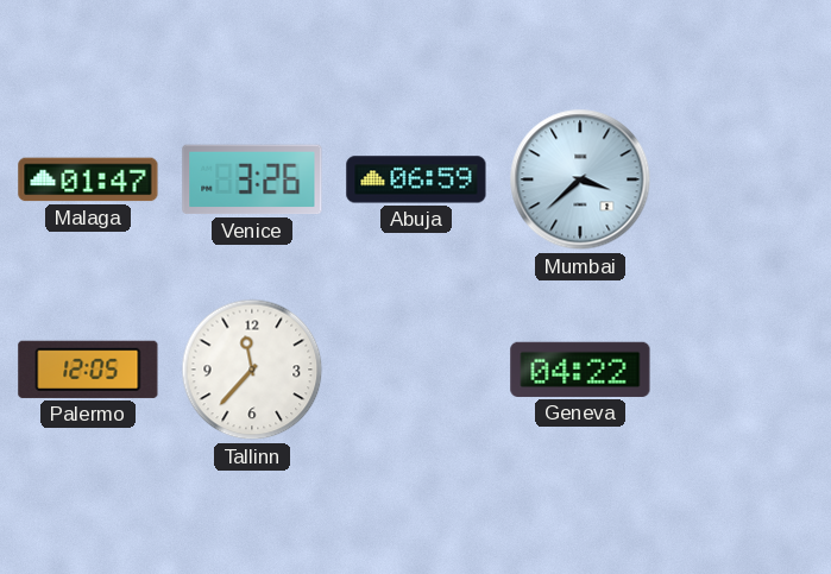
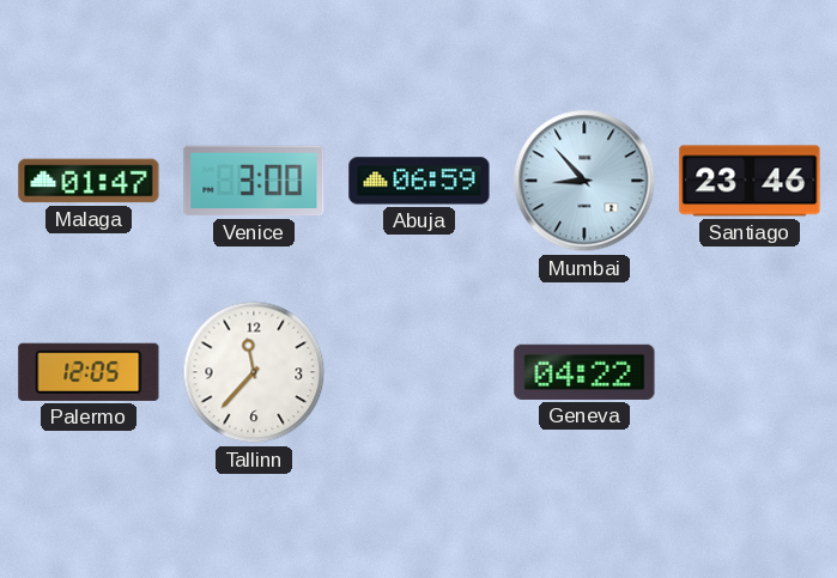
Venice: 3:26 -> 3:00 (254, 181)
Mumbai: 3:38 -> 8:53 (584, 181)
Santiago: none -> 23:46 (750, 181)
